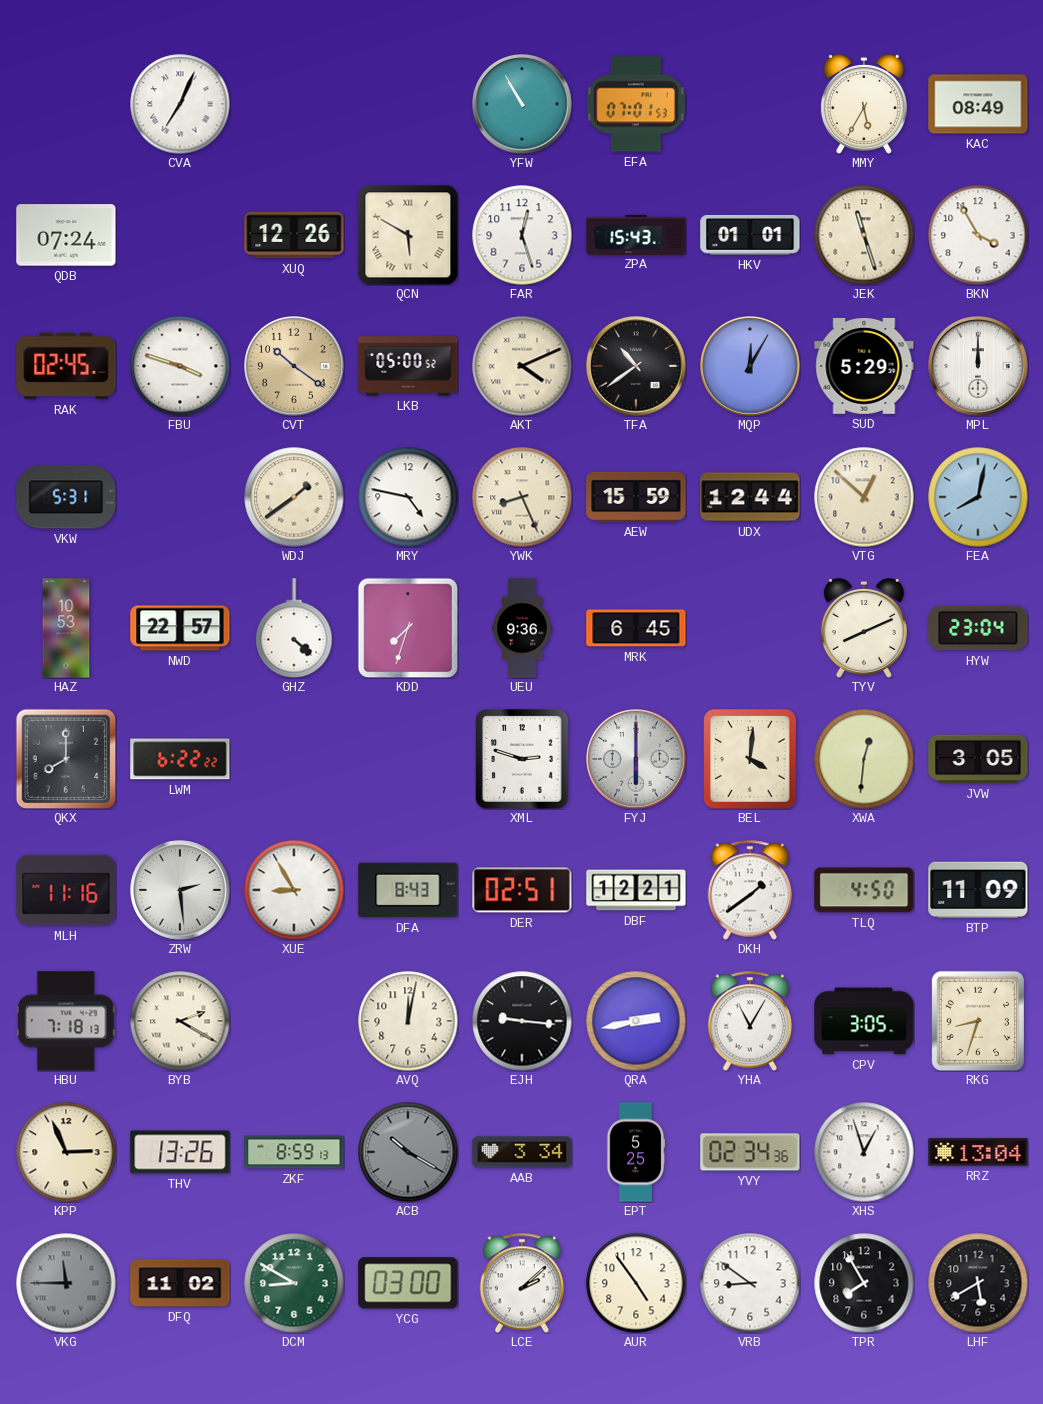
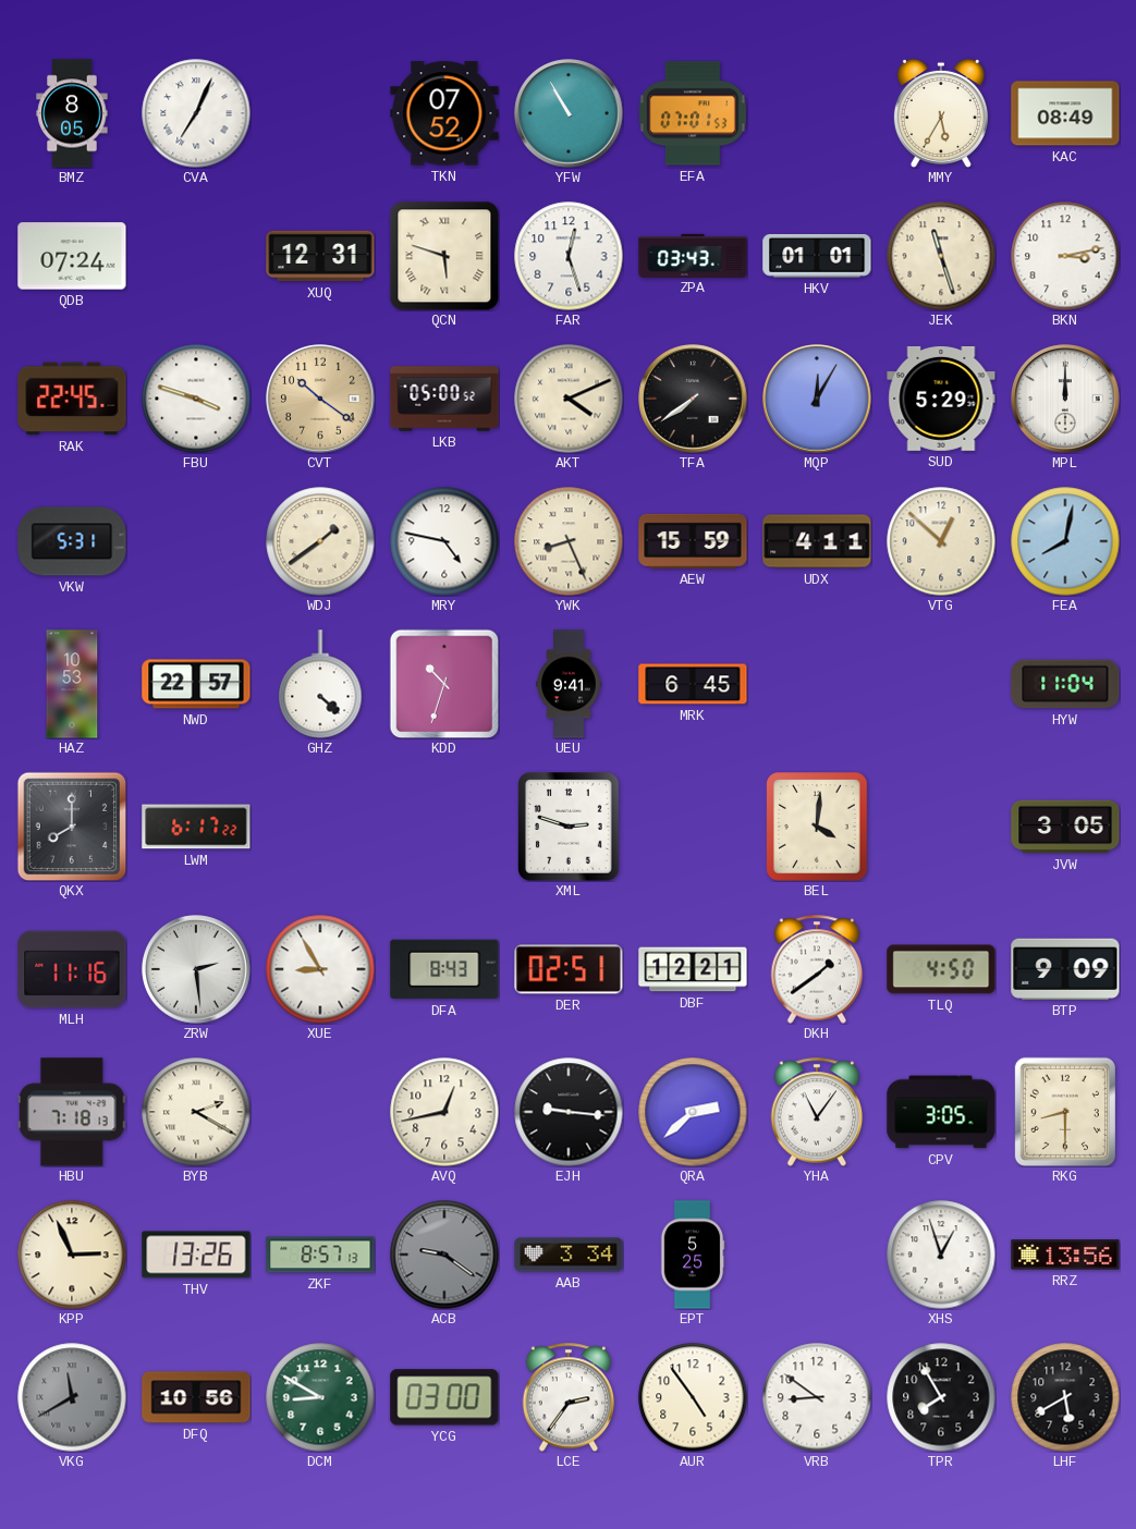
BMZ: none -> 8:05 (72, 113)
TKN: none -> 07:52 (444, 113)
XUQ: 12:26 -> 12:31 (320, 256)
QCN: 5:50 -> 5:48 (444, 256)
ZPA: 15:43 -> 03:43 (693, 255)
BKN: 3:55 -> 3:13 (1065, 256)
RAK: 02:45 -> 22:45 (72, 399)
TFA: 10:39 -> 7:39 (693, 399)
UDX: 12:44 -> 4:11 (817, 541)
KDD: 7:33 -> 10:33 (444, 684)
UEU: 9:36 -> 9:41 (569, 684)
TYV: 8:11 -> none (864, 628)
HYW: 23:04 -> 11:04 (1065, 684)
LWM: 6:22 -> 6:17 (196, 827)
FYJ: 6:00 -> none (636, 759)
XWA: 12:31 -> none (864, 759)
BTP: 11:09 -> 9:09 (1065, 969)
AVQ: 12:02 -> 12:43 (444, 1112)
QRA: 2:43 -> 2:38 (693, 1112)
YHA: 11:05 -> 11:06 (817, 1112)
RKG: 8:33 -> 8:30 (1065, 1112)
ZKF: 8:59 -> 8:57 (320, 1255)
ACB: 10:20 -> 9:21 (444, 1255)
YVY: 02:34 -> none (750, 1152)
RRZ: 13:04 -> 13:56 (1065, 1255)
VKG: 11:45 -> 11:40 (72, 1397)
DFQ: 11:02 -> 10:56 (196, 1397)
LCE: 2:08 -> 2:36 (569, 1397)
